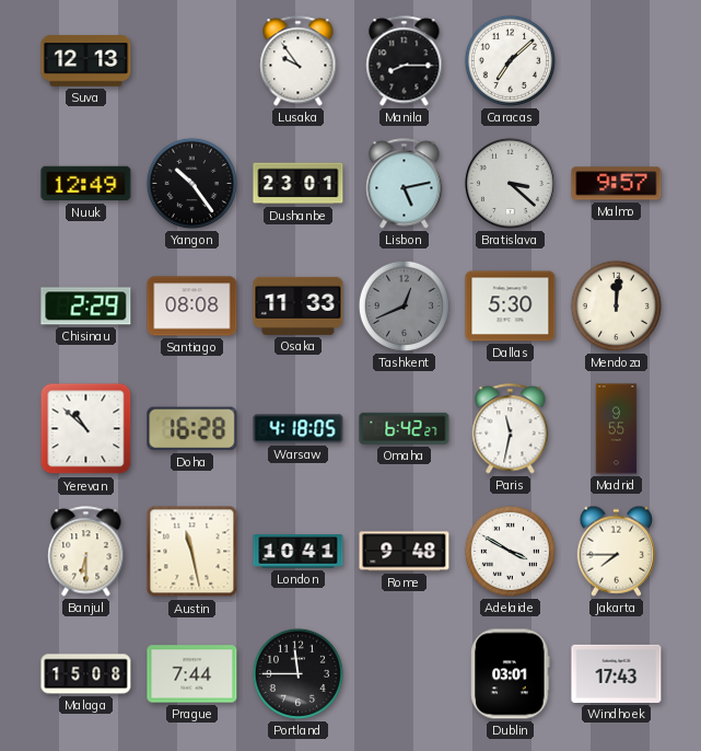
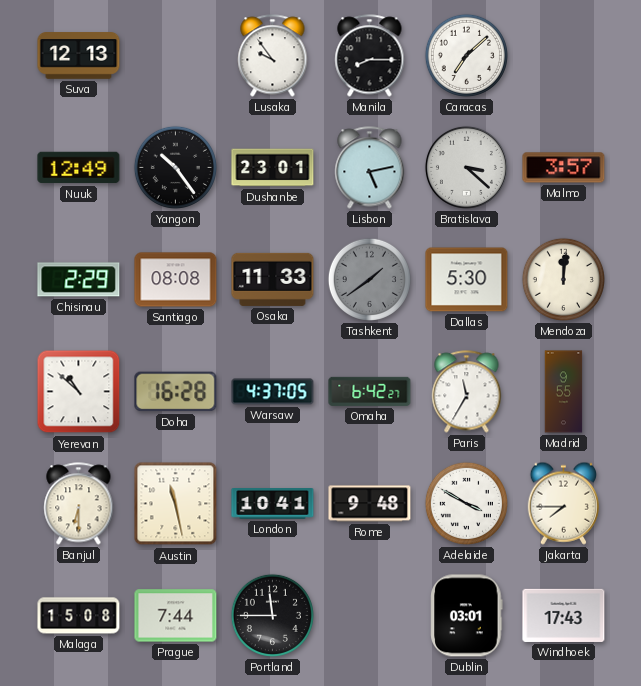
Malmo: 9:57 -> 3:57 (564, 168)
Tashkent: 12:41 -> 1:39 (369, 279)
Warsaw: 4:18 -> 4:37 (273, 392)
Paris: 11:32 -> 11:35 (467, 392)
